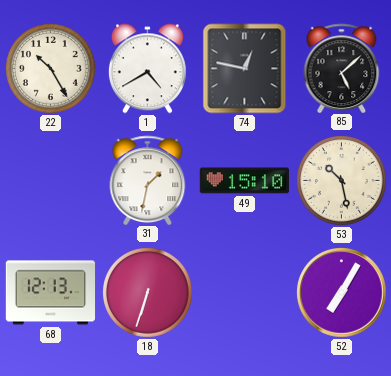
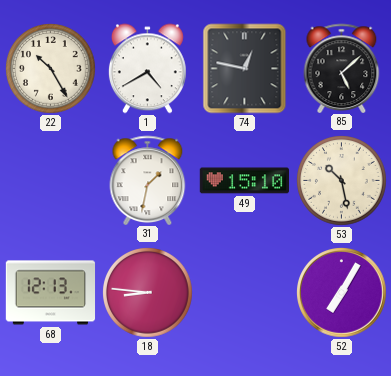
18: 6:33 -> 8:46 (148, 293)
